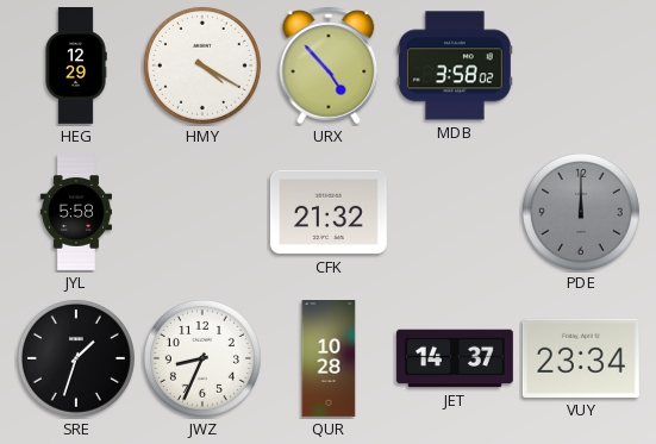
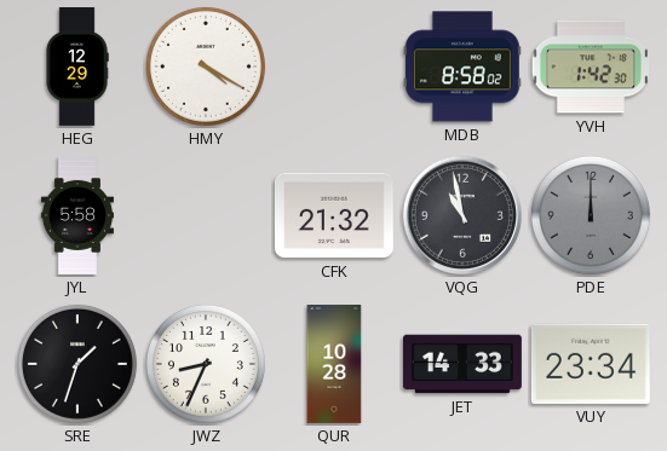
URX: 4:53 -> none (329, 65)
MDB: 3:58 -> 8:58 (462, 67)
YVH: none -> 1:42 (591, 67)
VQG: none -> 10:58 (462, 215)
JET: 14:37 -> 14:33 (462, 364)
